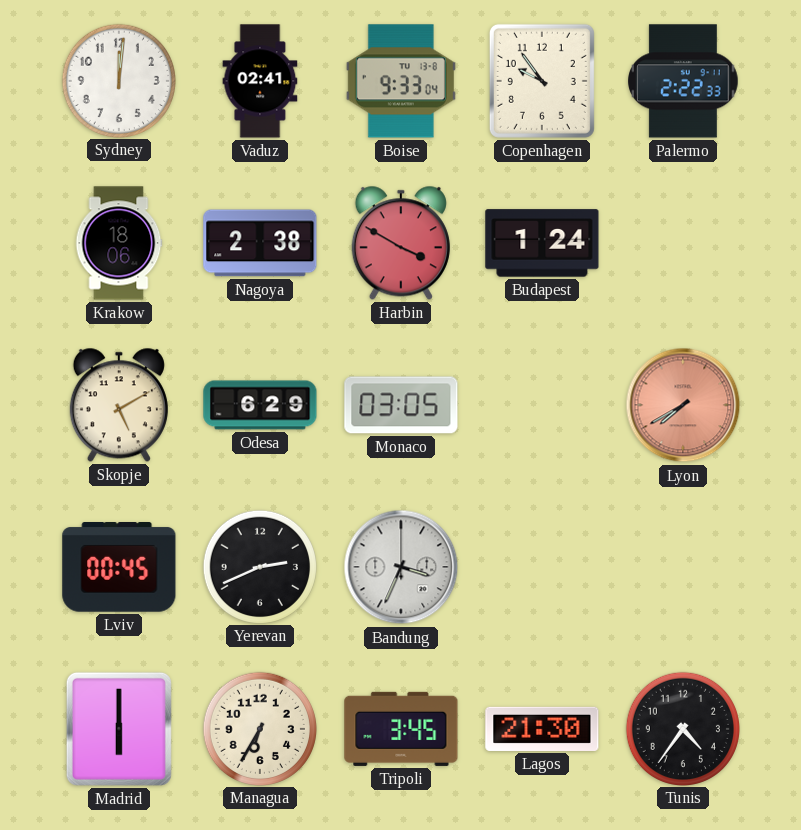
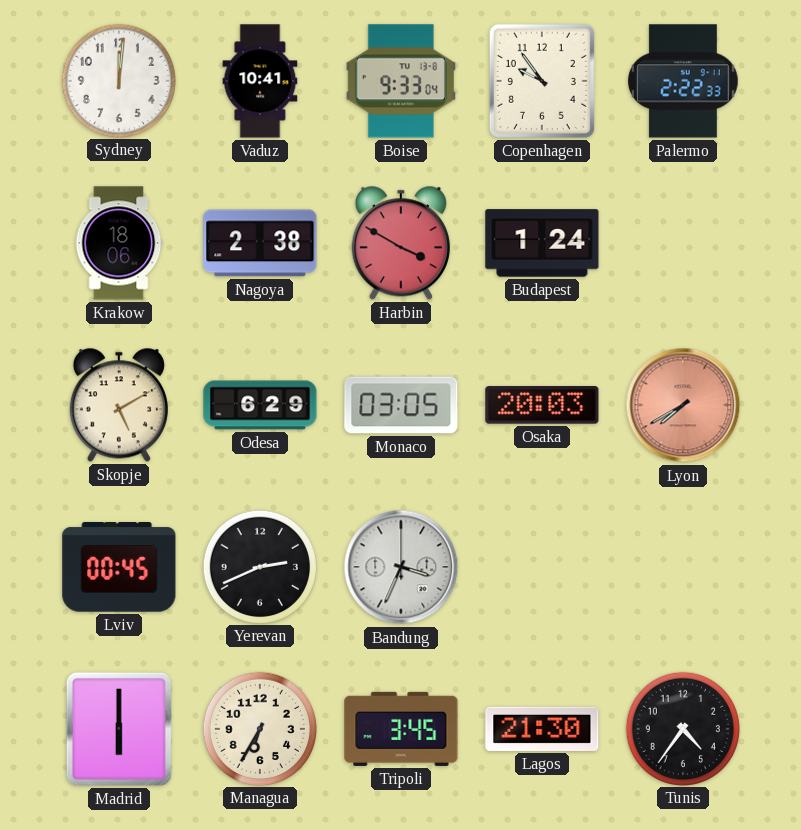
Vaduz: 02:41 -> 10:41 (260, 81)
Osaka: none -> 20:03 (542, 405)
